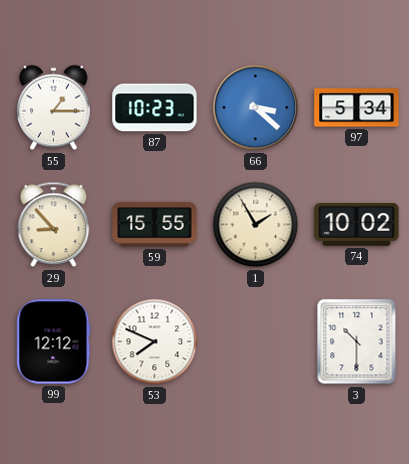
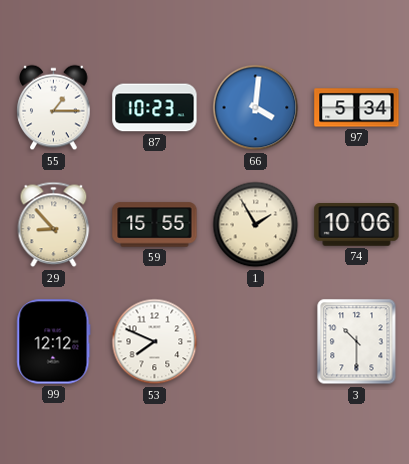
66: 3:22 -> 4:01 (256, 108)
74: 10:02 -> 10:06 (357, 225)
